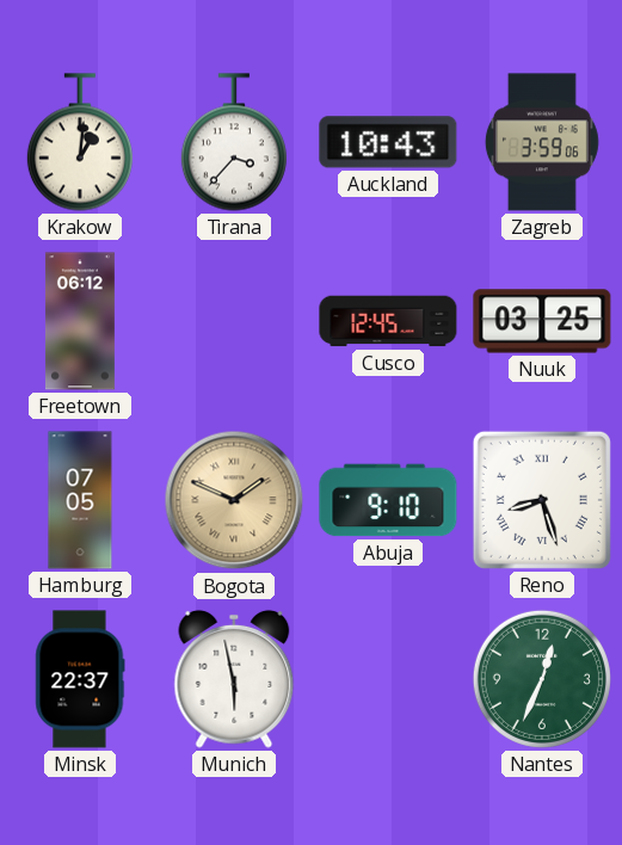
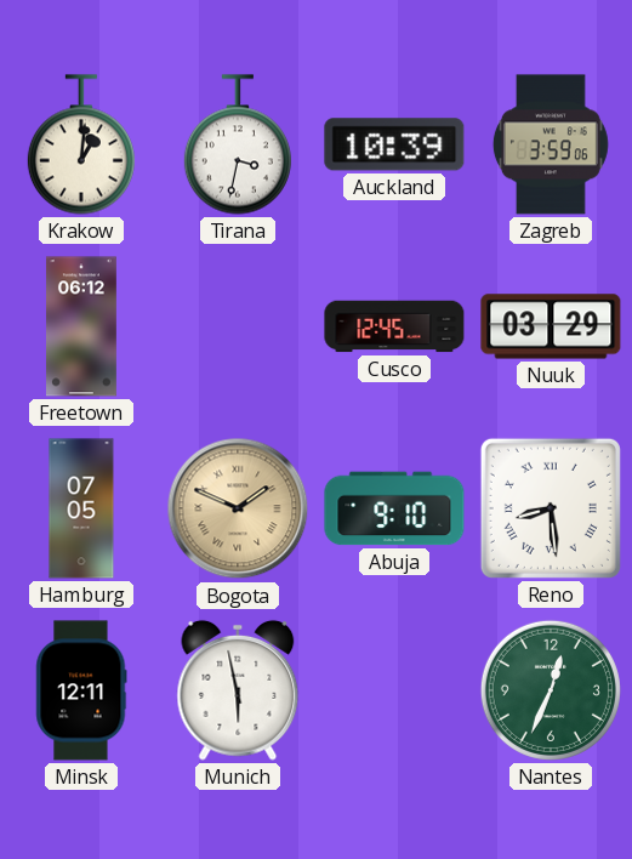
Tirana: 3:37 -> 3:32 (238, 144)
Auckland: 10:43 -> 10:39 (394, 144)
Nuuk: 03:25 -> 03:29 (551, 326)
Reno: 8:27 -> 8:29 (551, 508)
Minsk: 22:37 -> 12:11 (81, 690)
